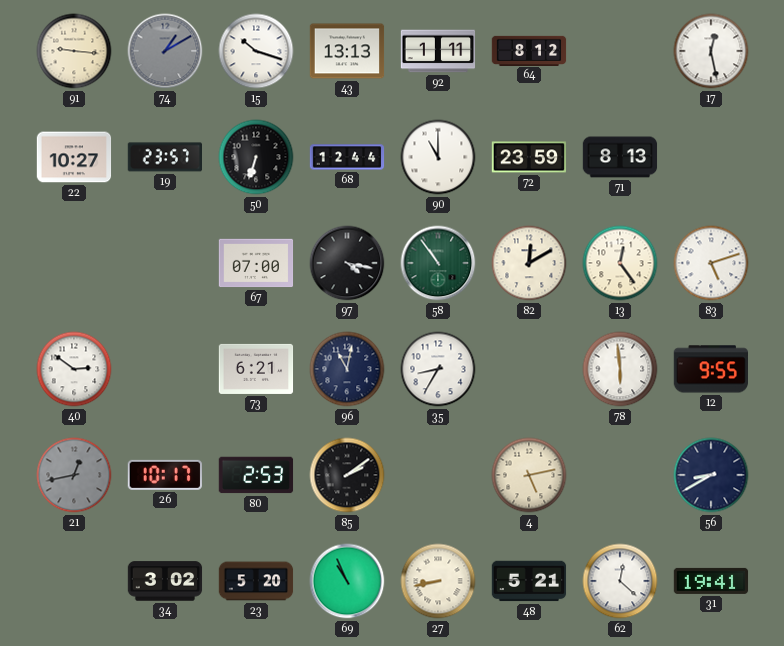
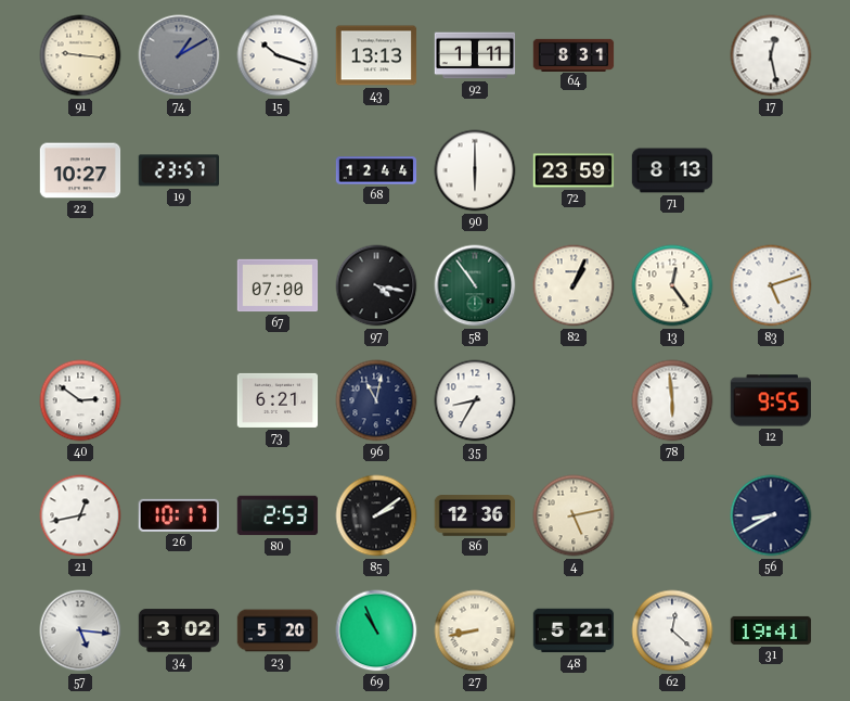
64: 8:12 -> 8:31 (574, 54)
50: 6:33 -> none (256, 157)
90: 11:00 -> 6:00 (475, 170)
82: 12:10 -> 1:04 (574, 285)
21 dial: grey -> white (80, 515)
86: none -> 12:36 (475, 515)
57: none -> 5:16 (80, 630)
